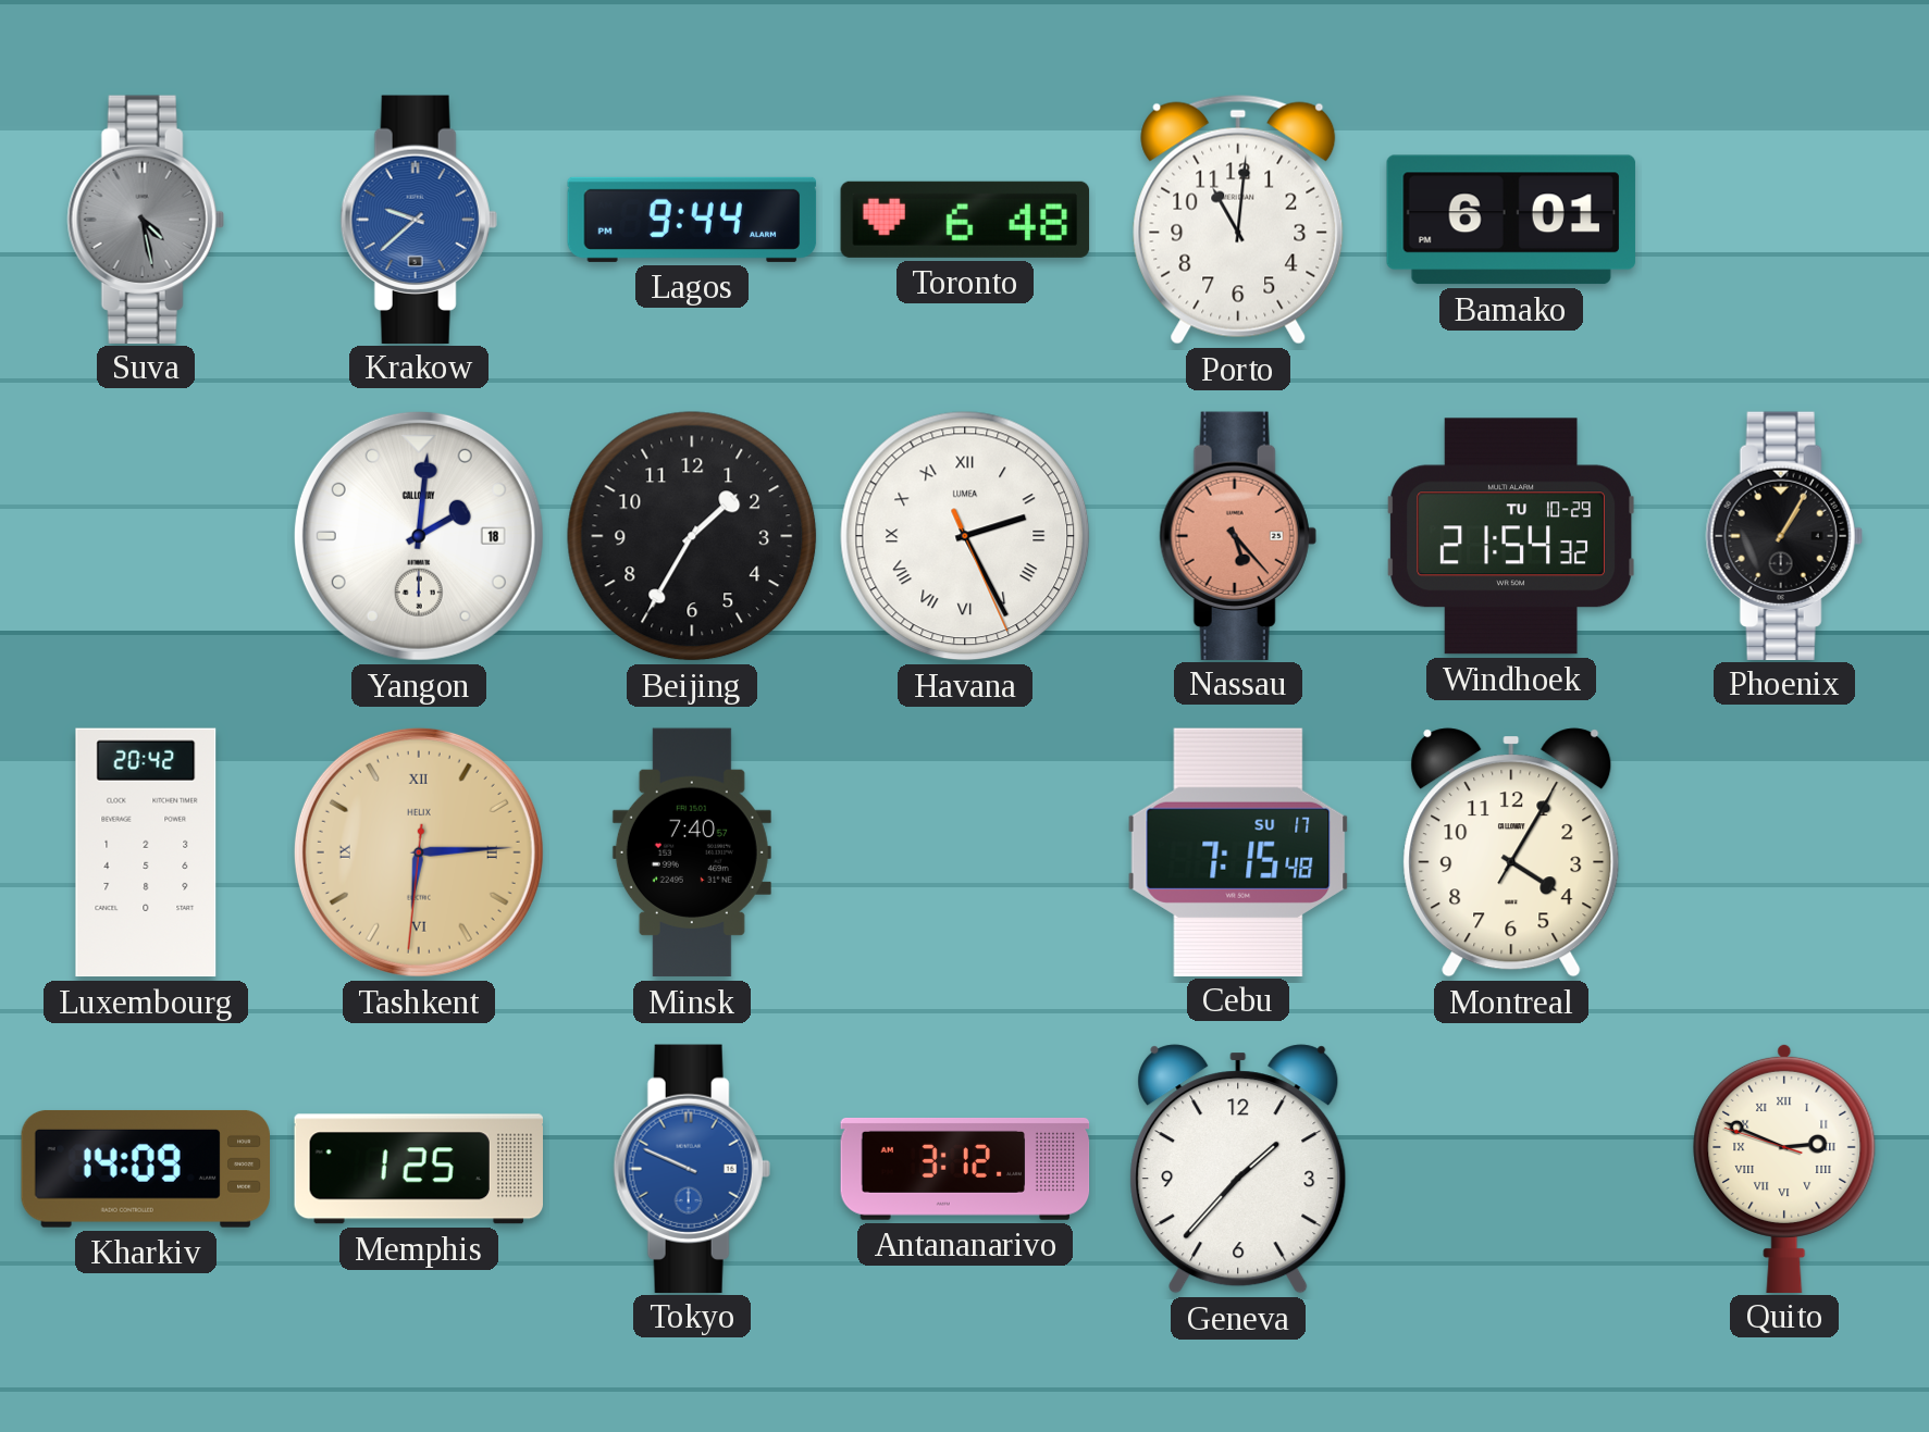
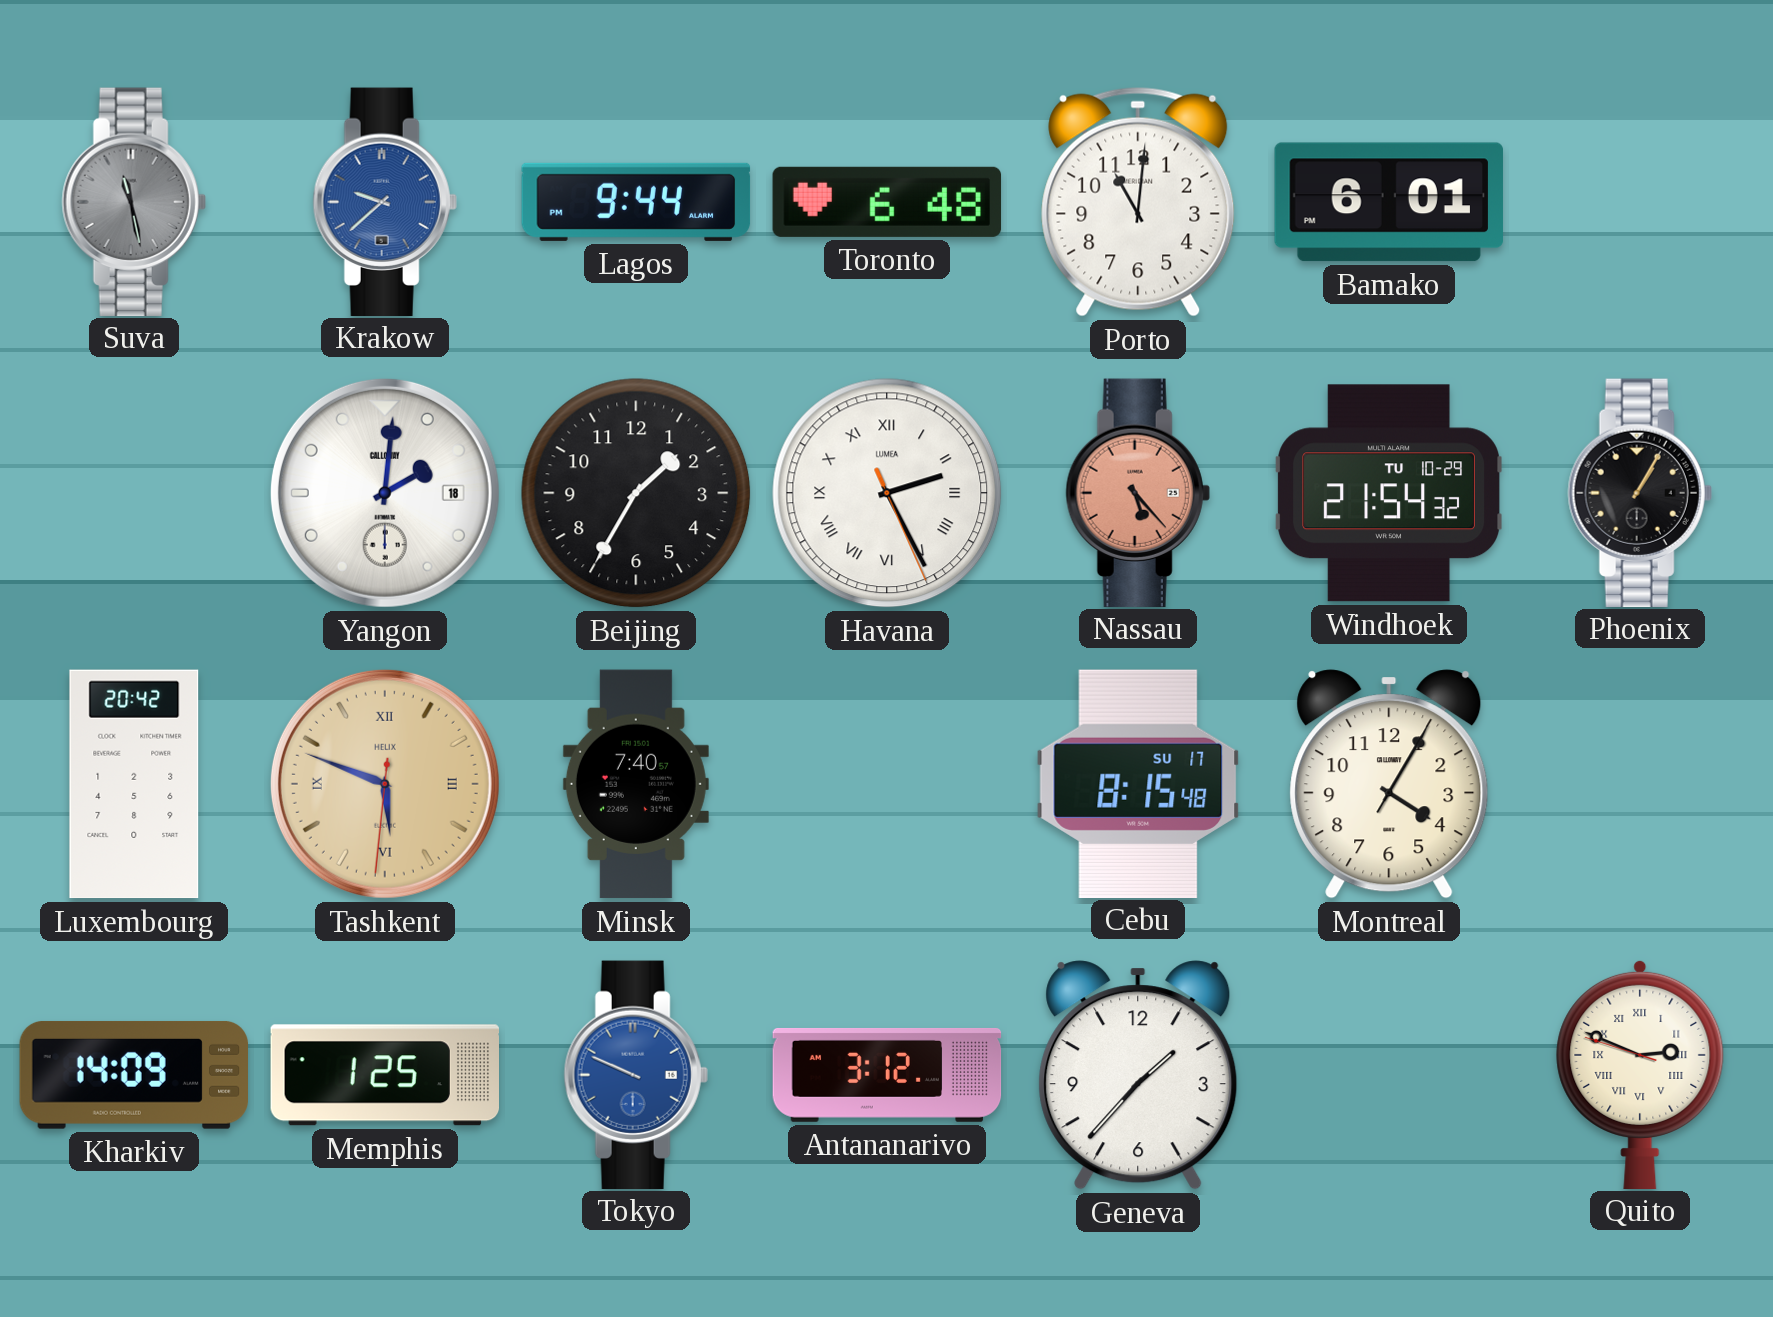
Suva: 4:28 -> 11:28 (134, 201)
Tashkent: 6:14 -> 5:48 (385, 784)
Cebu: 7:15 -> 8:15 (1138, 783)
